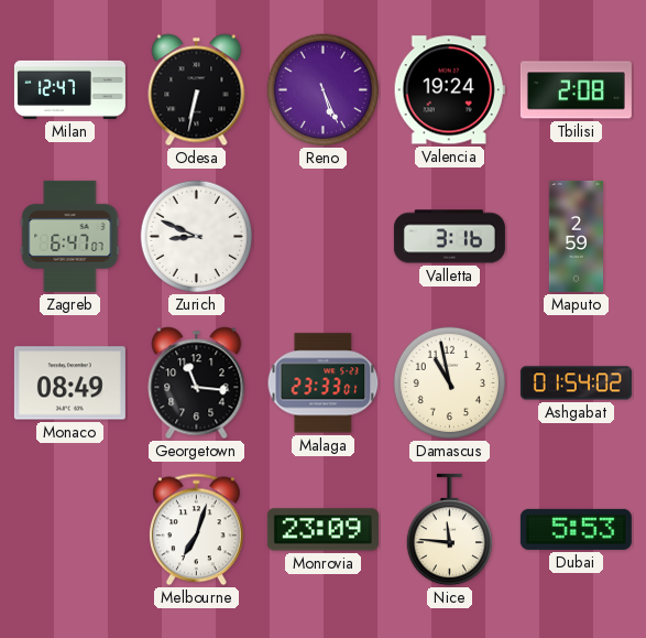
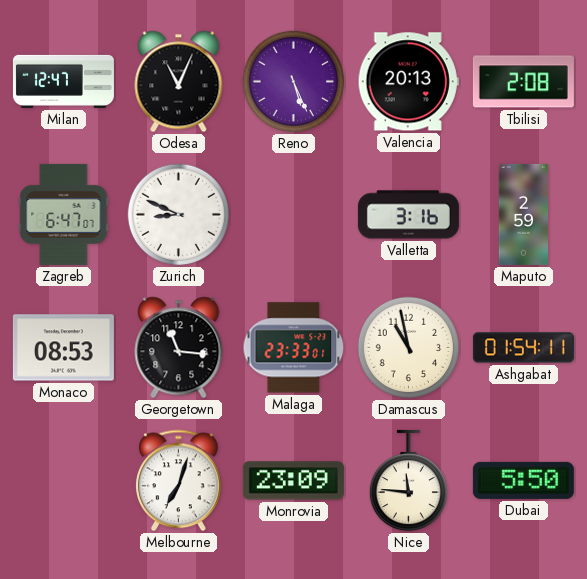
Odesa: 6:32 -> 11:04 (179, 82)
Valencia: 19:24 -> 20:13 (408, 82)
Monaco: 08:49 -> 08:53 (63, 348)
Ashgabat: 01:54:02 -> 01:54:11 (523, 348)
Dubai: 5:53 -> 5:50 (523, 480)
